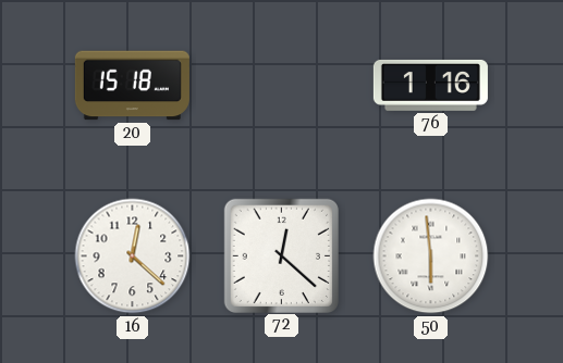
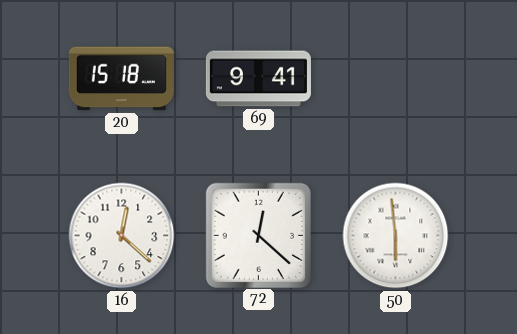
69: none -> 9:41 (258, 79)
76: 1:16 -> none (430, 85)
